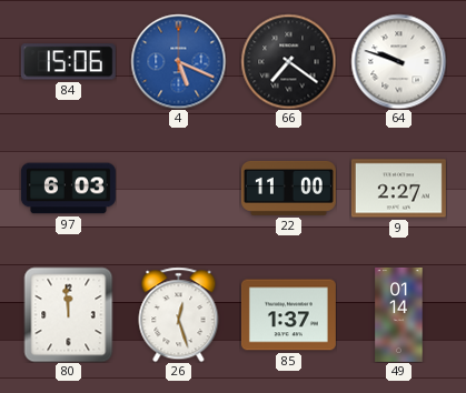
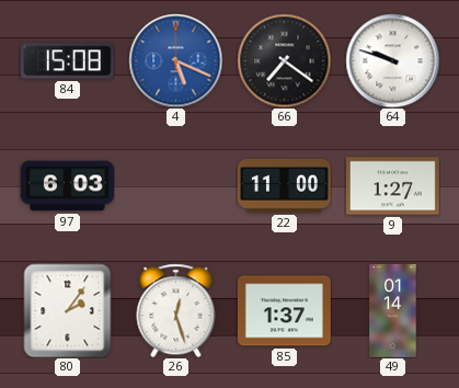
84: 15:06 -> 15:08 (67, 61)
9: 2:27 -> 1:27 (392, 186)
80: 11:59 -> 2:06 (68, 310)
